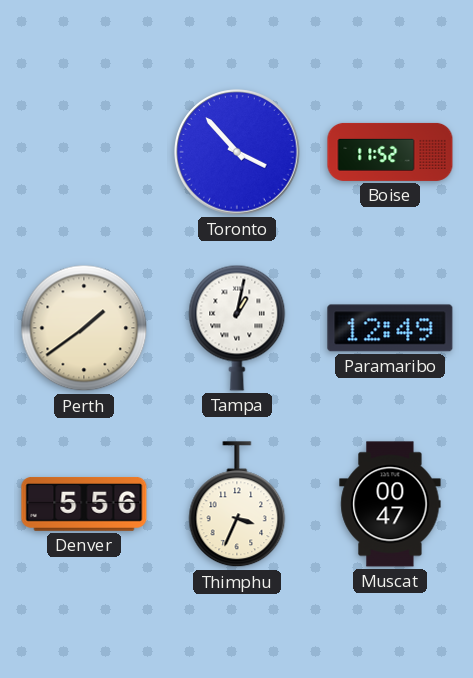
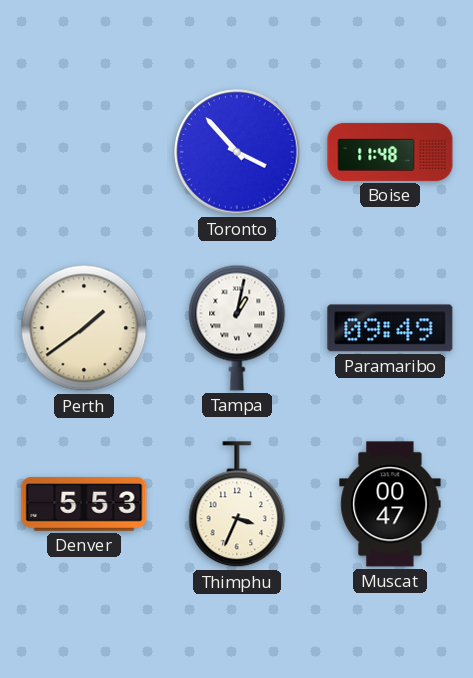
Boise: 11:52 -> 11:48 (390, 152)
Paramaribo: 12:49 -> 09:49 (390, 328)
Denver: 5:56 -> 5:53 (84, 505)
